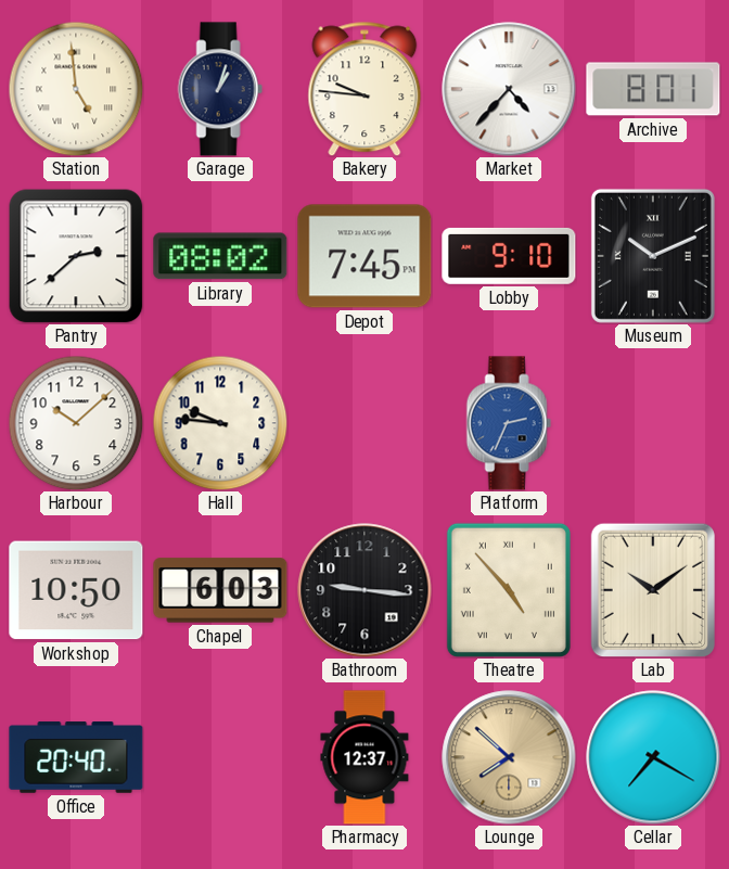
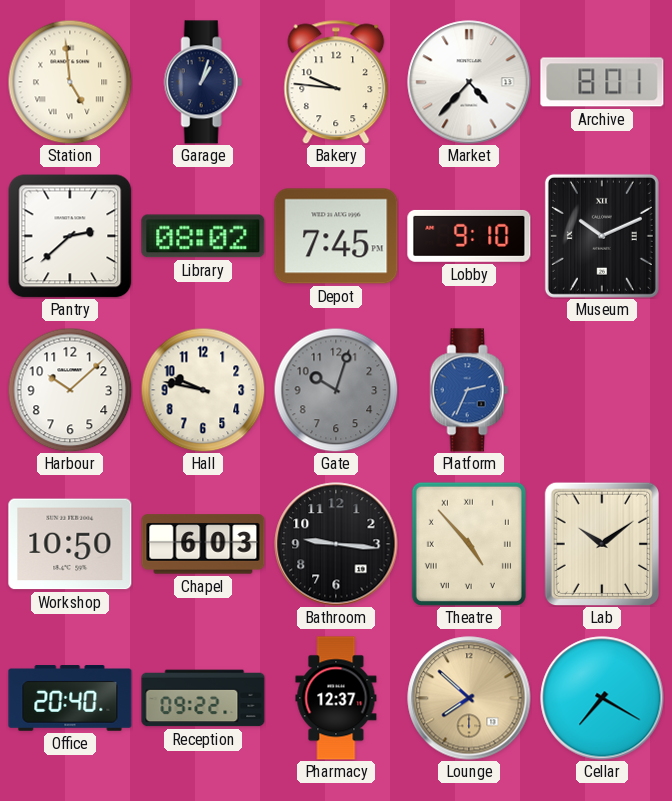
Hall: 9:46 -> 9:47 (203, 390)
Gate: none -> 10:03 (336, 390)
Reception: none -> 09:22 (203, 698)
